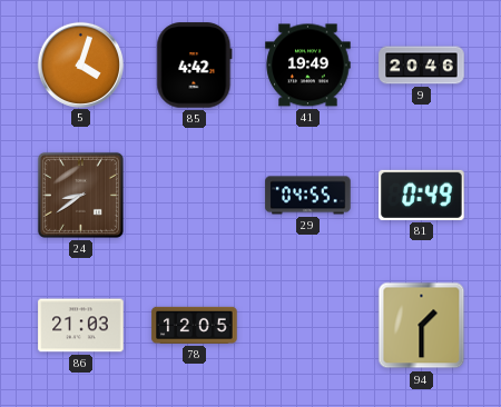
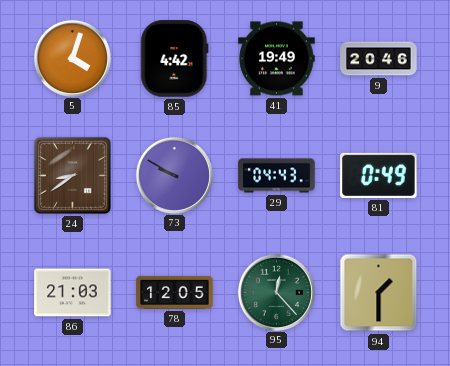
73: none -> 9:50 (174, 175)
29: 04:55 -> 04:43 (277, 176)
95: none -> 12:23 (276, 292)
